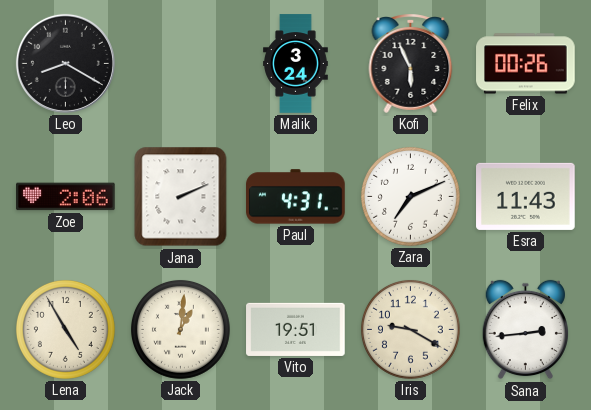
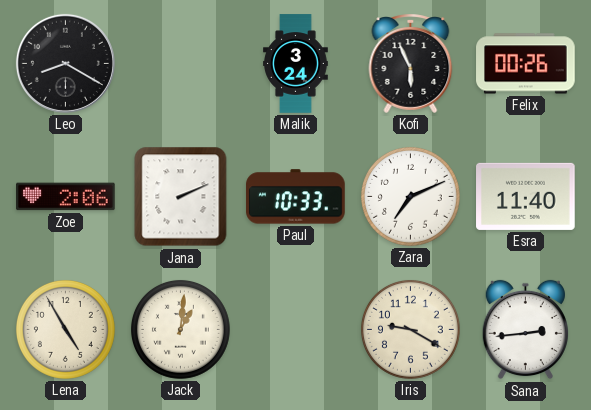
Paul: 4:31 -> 10:33 (296, 197)
Esra: 11:43 -> 11:40 (526, 196)
Vito: 19:51 -> none (296, 329)
